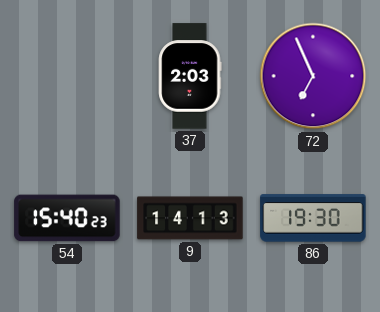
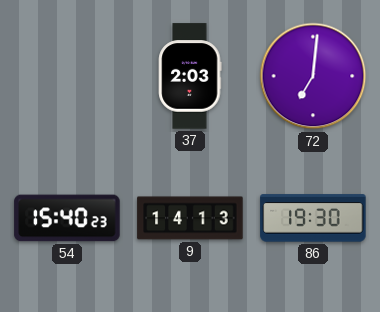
72: 6:56 -> 7:01 (313, 76)
